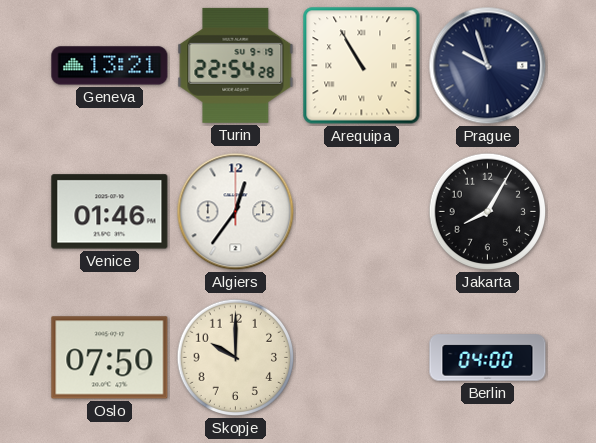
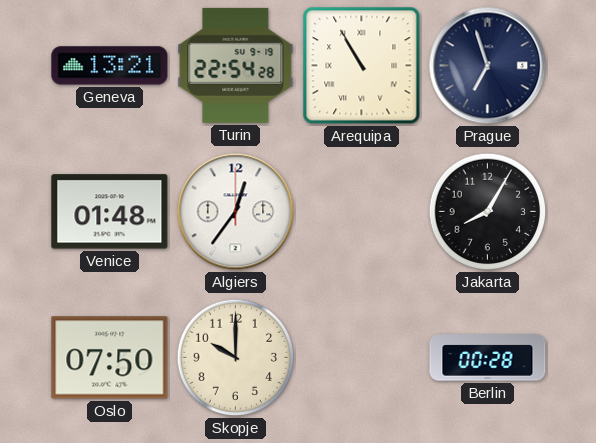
Prague: 9:57 -> 6:57 (488, 66)
Venice: 01:46 -> 01:48 (110, 212)
Berlin: 04:00 -> 00:28 (488, 358)
